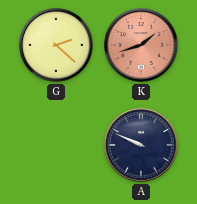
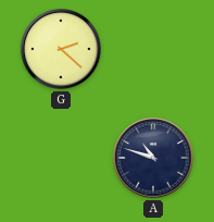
K: 1:42 -> none (141, 45)
A: 9:49 -> 10:48 (153, 158)
